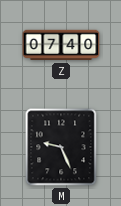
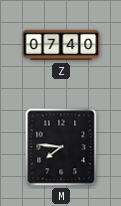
M: 9:26 -> 7:46 (61, 147)
